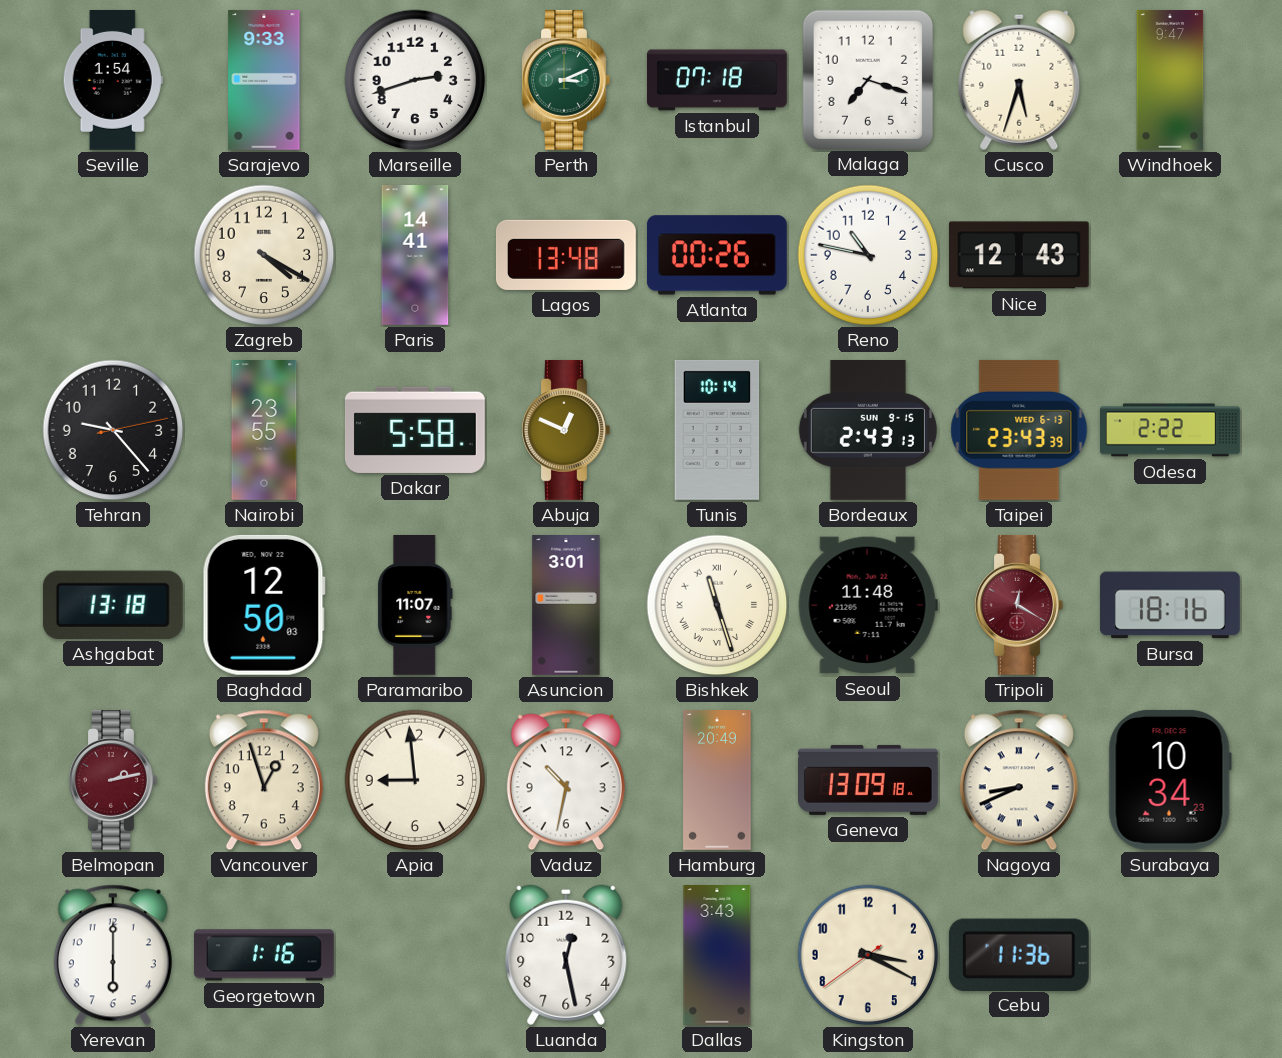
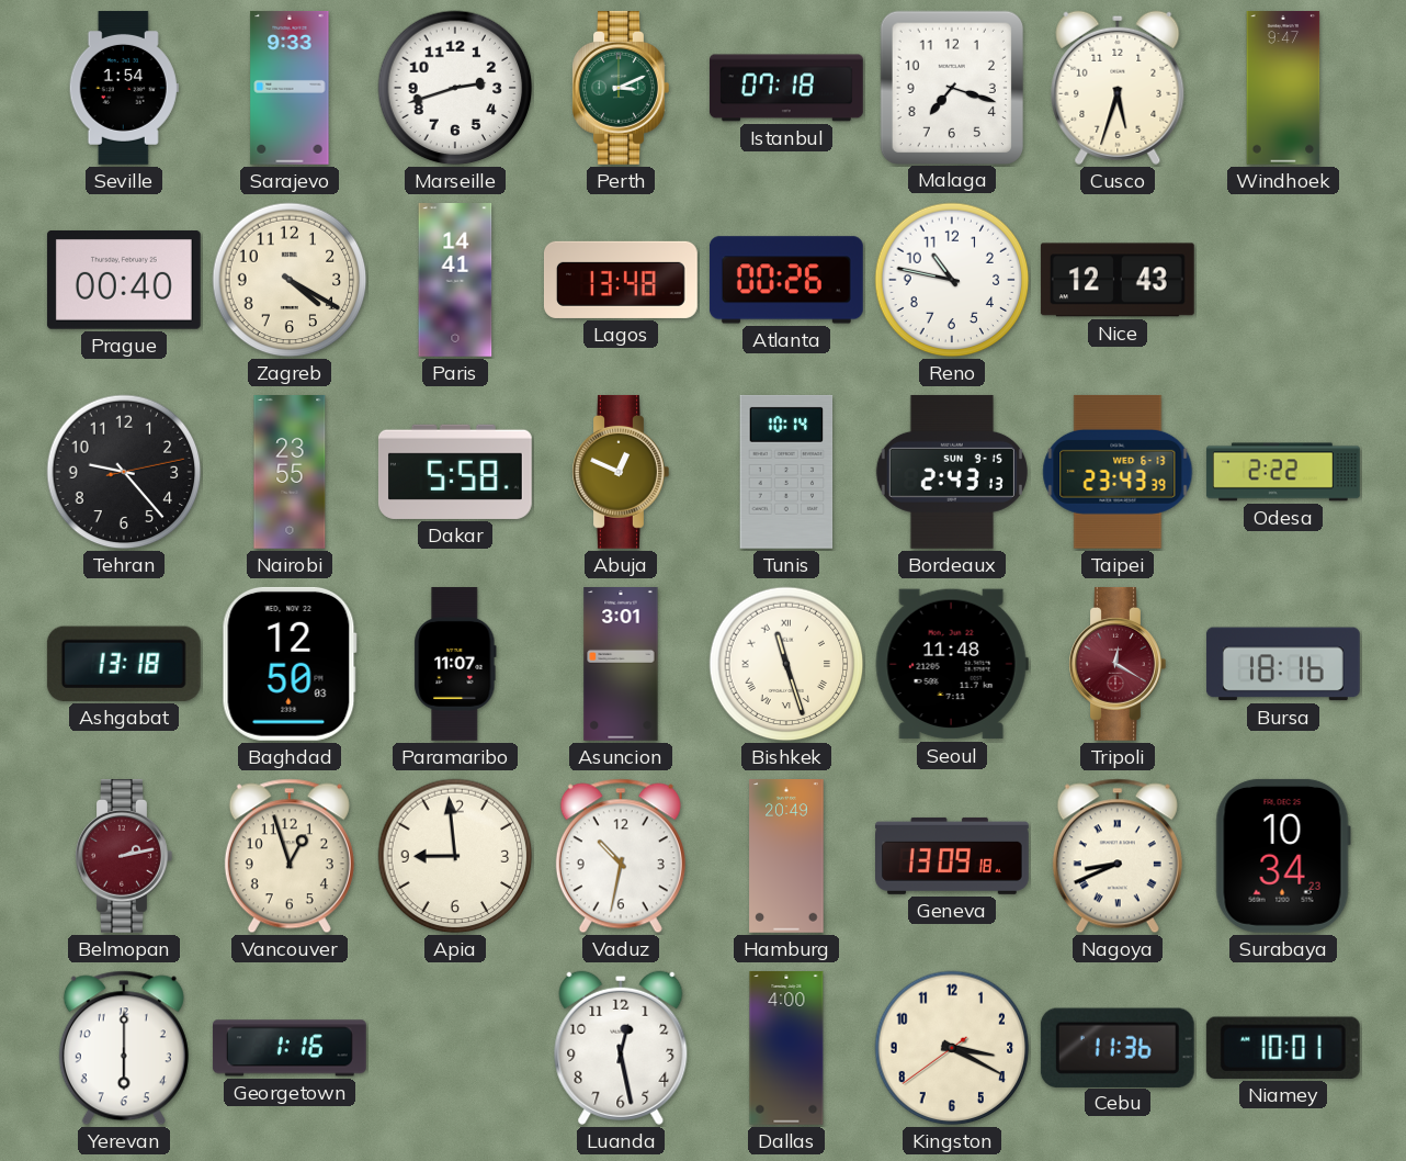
Prague: none -> 00:40 (124, 281)
Dallas: 3:43 -> 4:00 (786, 1049)
Niamey: none -> 10:01 (1283, 1048)
